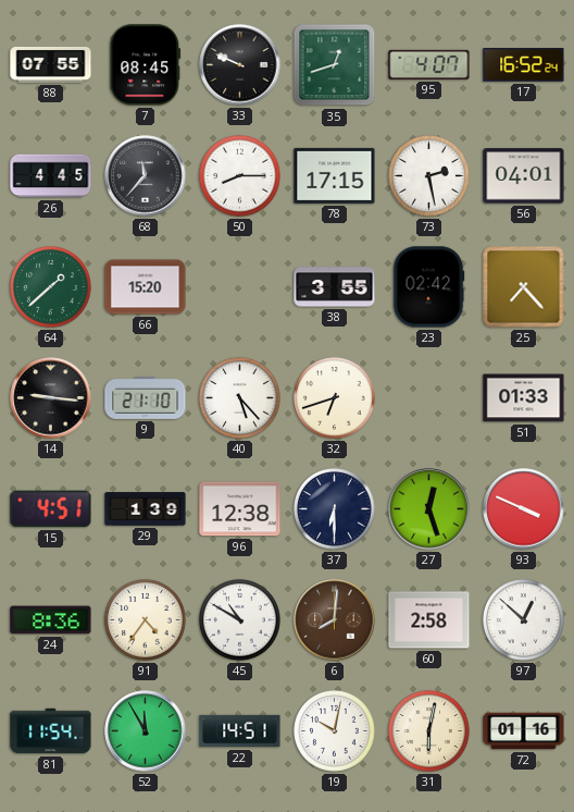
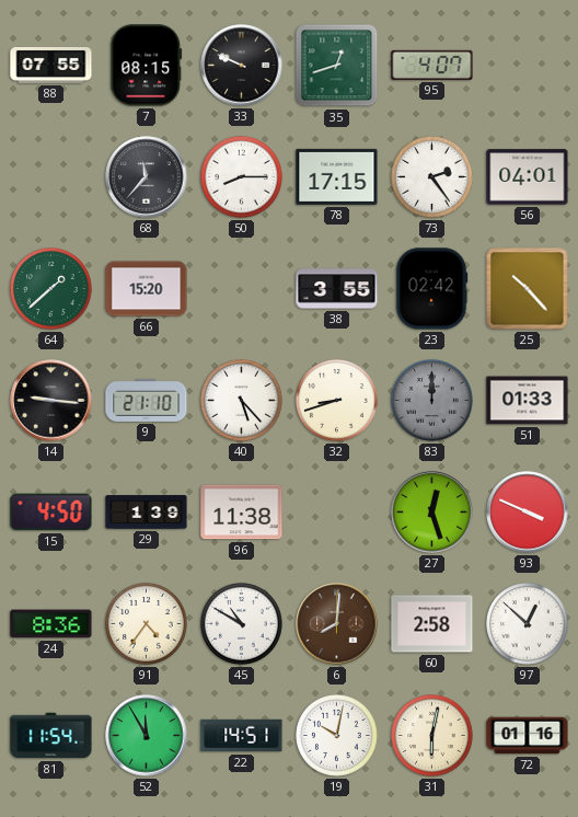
7: 08:45 -> 08:15 (147, 66)
17: 16:52 -> none (524, 65)
26: 4:45 -> none (51, 176)
73: 2:28 -> 2:24 (432, 177)
25: 7:23 -> 10:23 (528, 289)
32: 6:42 -> 8:42 (337, 401)
83: none -> 12:00 (432, 401)
15: 4:51 -> 4:50 (51, 513)
96: 12:38 -> 11:38 (242, 513)
37: 6:30 -> none (335, 509)
